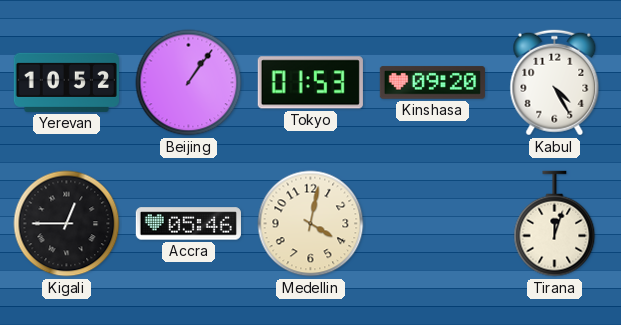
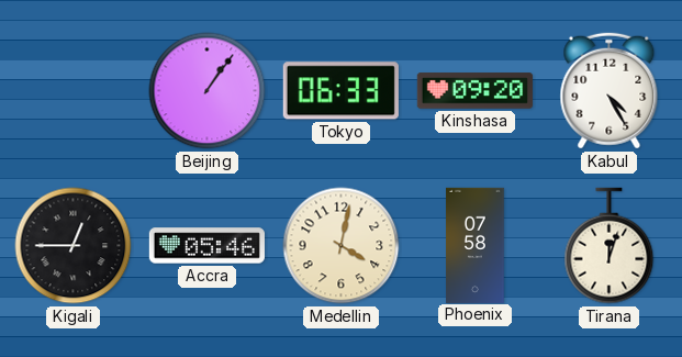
Yerevan: 10:52 -> none (66, 82)
Tokyo: 01:53 -> 06:33 (340, 91)
Phoenix: none -> 07:58 (476, 245)
